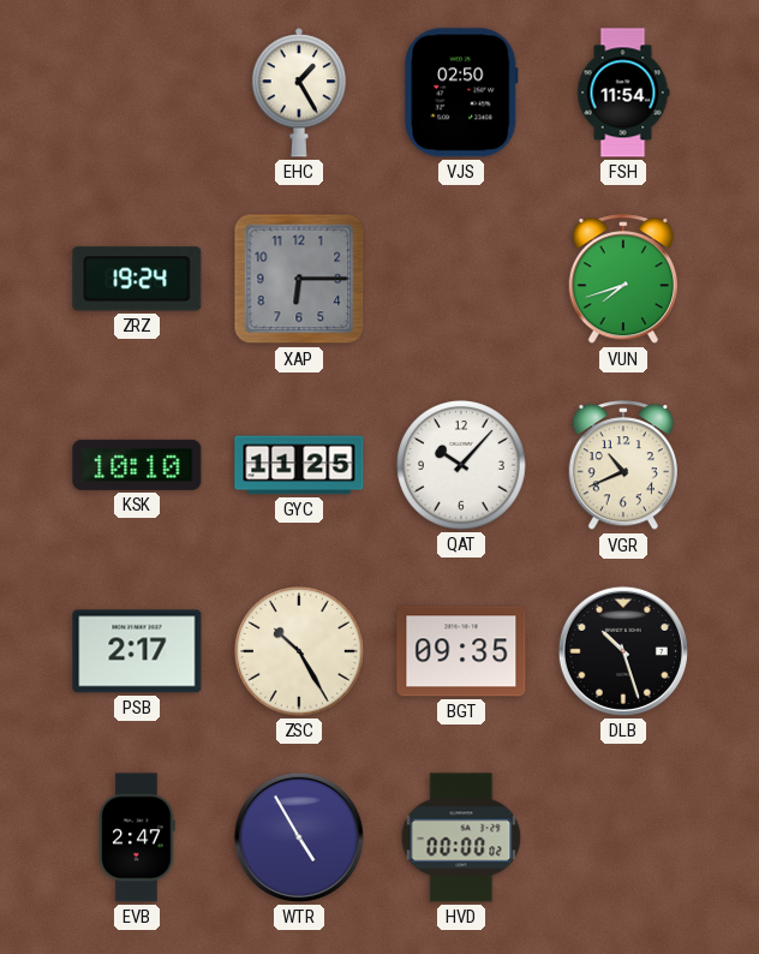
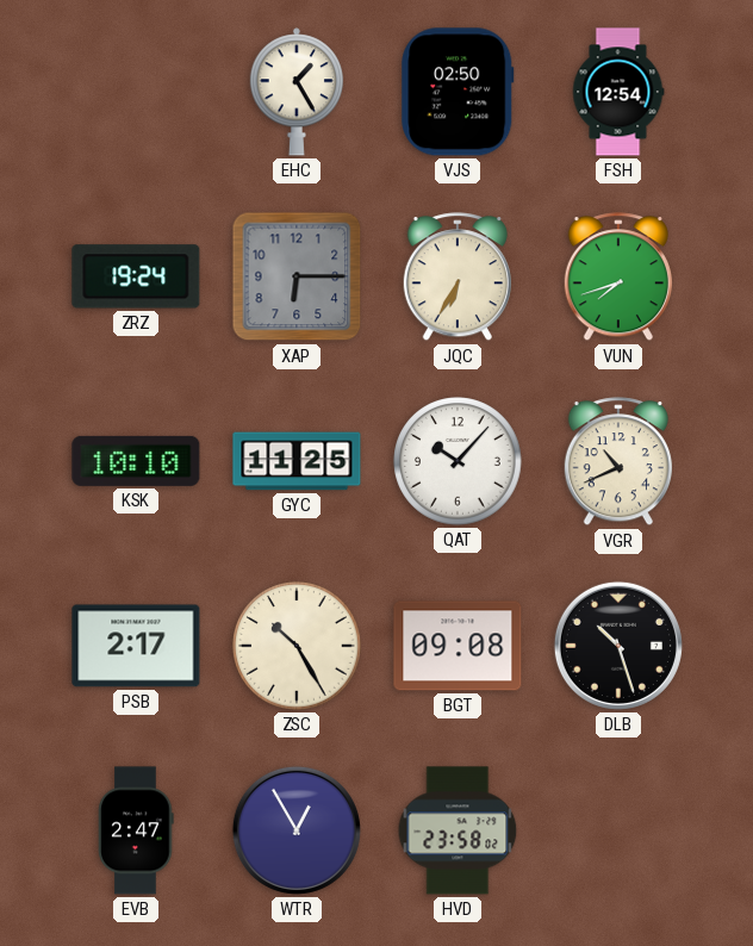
FSH: 11:54 -> 12:54 (618, 92)
JQC: none -> 6:35 (458, 278)
BGT: 09:35 -> 09:08 (458, 646)
WTR: 4:55 -> 12:55 (297, 830)
HVD: 00:00 -> 23:58 (458, 830)
